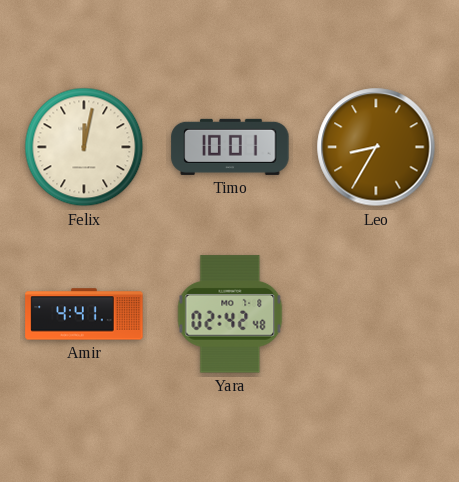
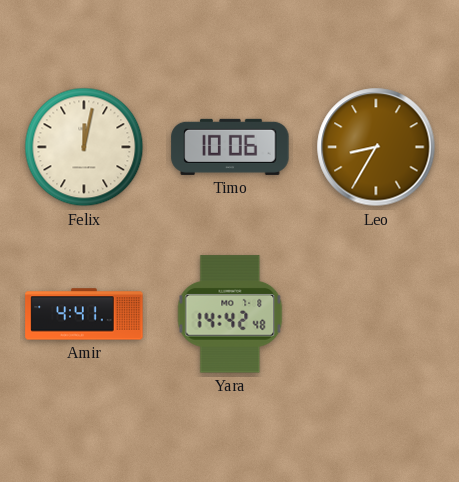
Timo: 10:01 -> 10:06 (230, 147)
Yara: 02:42 -> 14:42 (230, 314)
